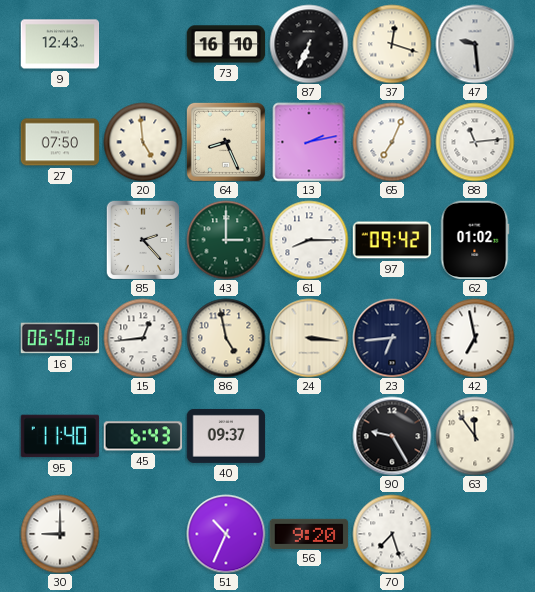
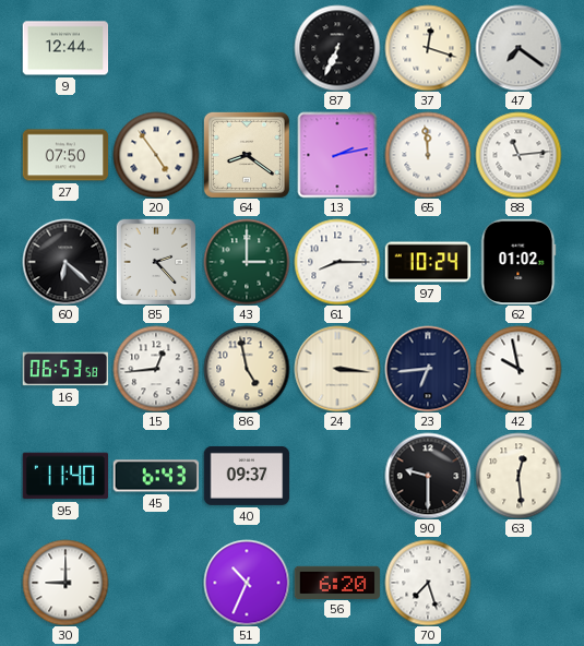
9: 12:43 -> 12:44 (65, 48)
73: 16:10 -> none (226, 44)
47: 9:29 -> 7:21 (519, 48)
20: 4:59 -> 4:54 (156, 155)
64: 8:26 -> 8:21 (247, 155)
65: 7:04 -> 11:59 (428, 155)
60: none -> 6:22 (65, 262)
97: 09:42 -> 10:24 (428, 262)
16: 06:50 -> 06:53 (65, 369)
42: 6:58 -> 9:58 (519, 369)
90: 9:25 -> 9:30 (428, 476)
63: 11:54 -> 12:29 (519, 476)
56: 9:20 -> 6:20 (337, 582)
